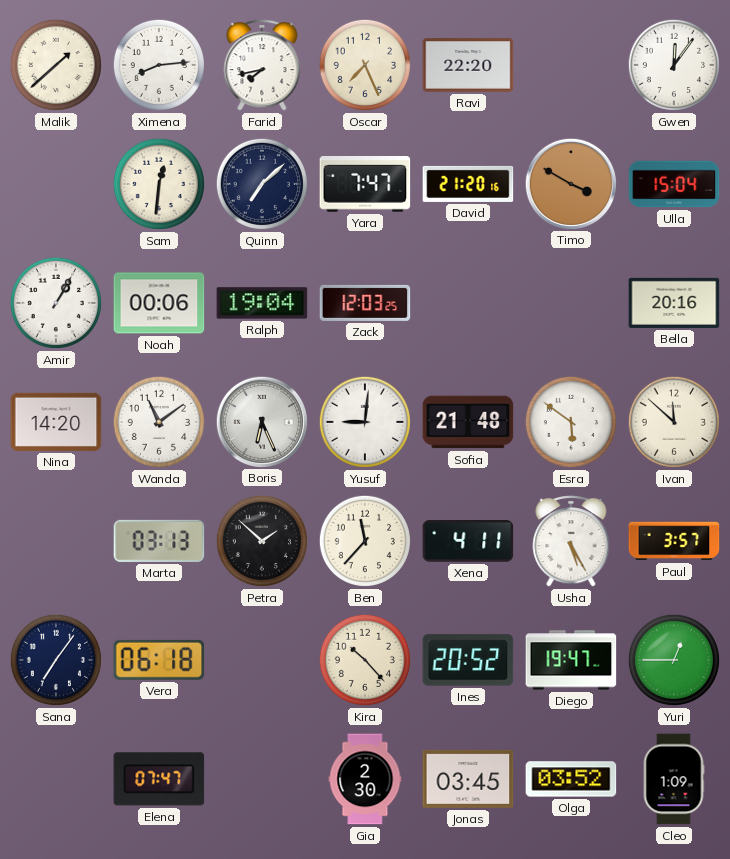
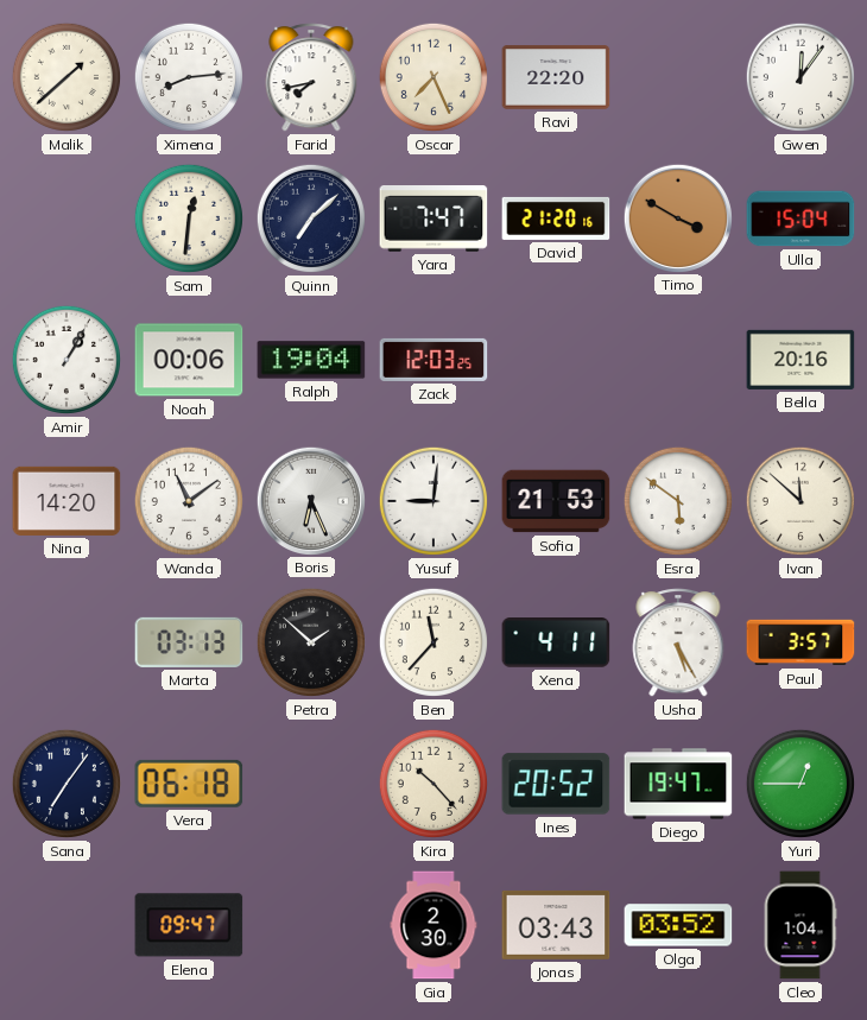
Sofia: 21:48 -> 21:53 (556, 501)
Elena: 07:47 -> 09:47 (189, 925)
Jonas: 03:45 -> 03:43 (556, 925)
Cleo: 1:09 -> 1:04 (800, 925)
